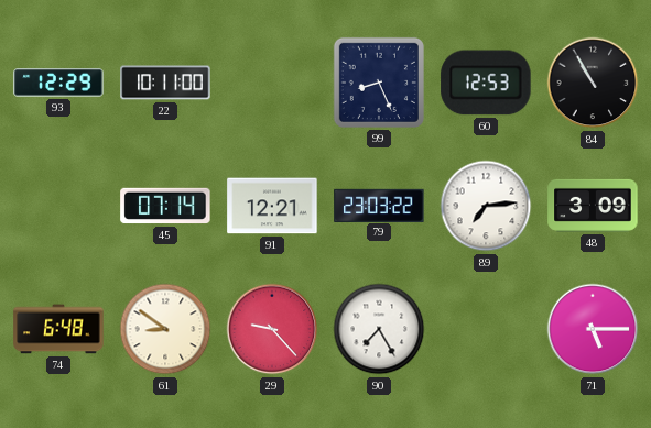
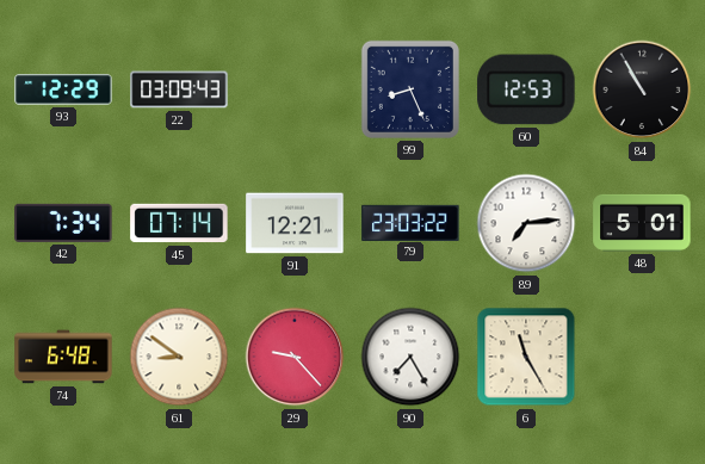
22: 10:11 -> 03:09 (179, 89)
42: none -> 7:34 (63, 223)
48: 3:09 -> 5:01 (642, 223)
6: none -> 11:25 (526, 357)
71: 5:15 -> none (593, 329)
